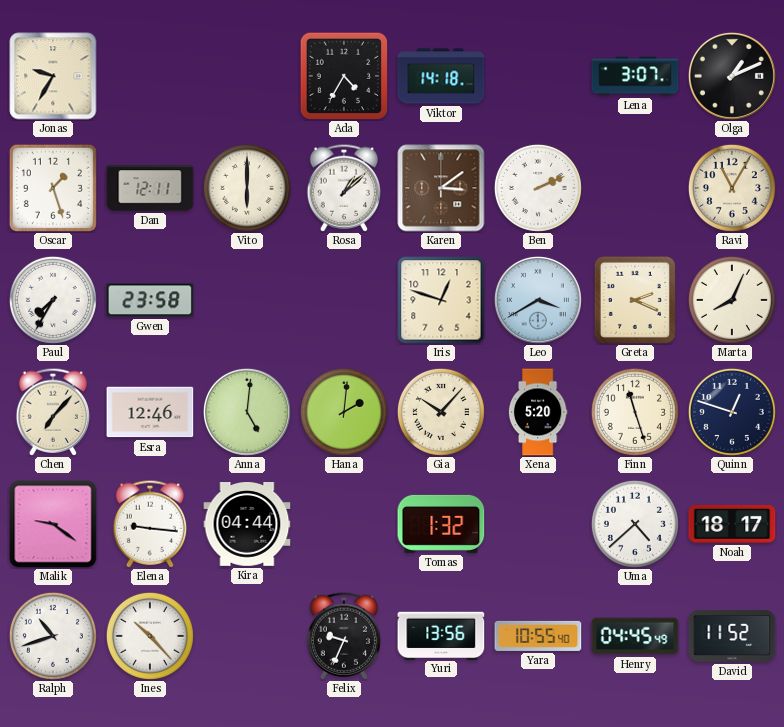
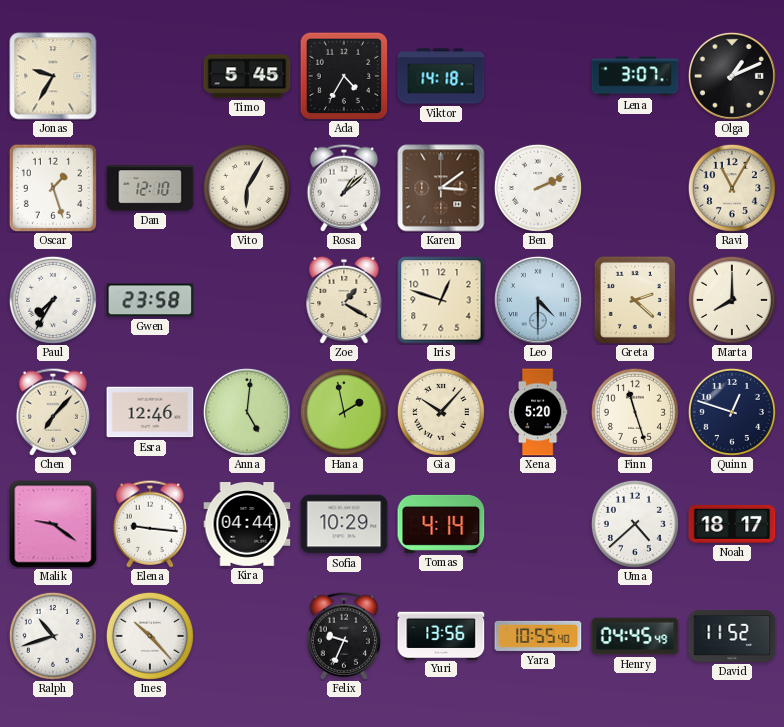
Timo: none -> 5:45 (247, 76)
Dan: 12:11 -> 12:10 (150, 188)
Vito: 6:00 -> 6:05 (247, 188)
Zoe: none -> 1:20 (344, 300)
Leo: 3:40 -> 4:30 (538, 300)
Greta: 2:19 -> 2:22 (635, 300)
Marta: 8:04 -> 8:00 (732, 300)
Hana: 2:01 -> 1:58 (344, 412)
Sofia: none -> 10:29 (344, 524)
Tomas: 1:32 -> 4:14 (441, 524)
